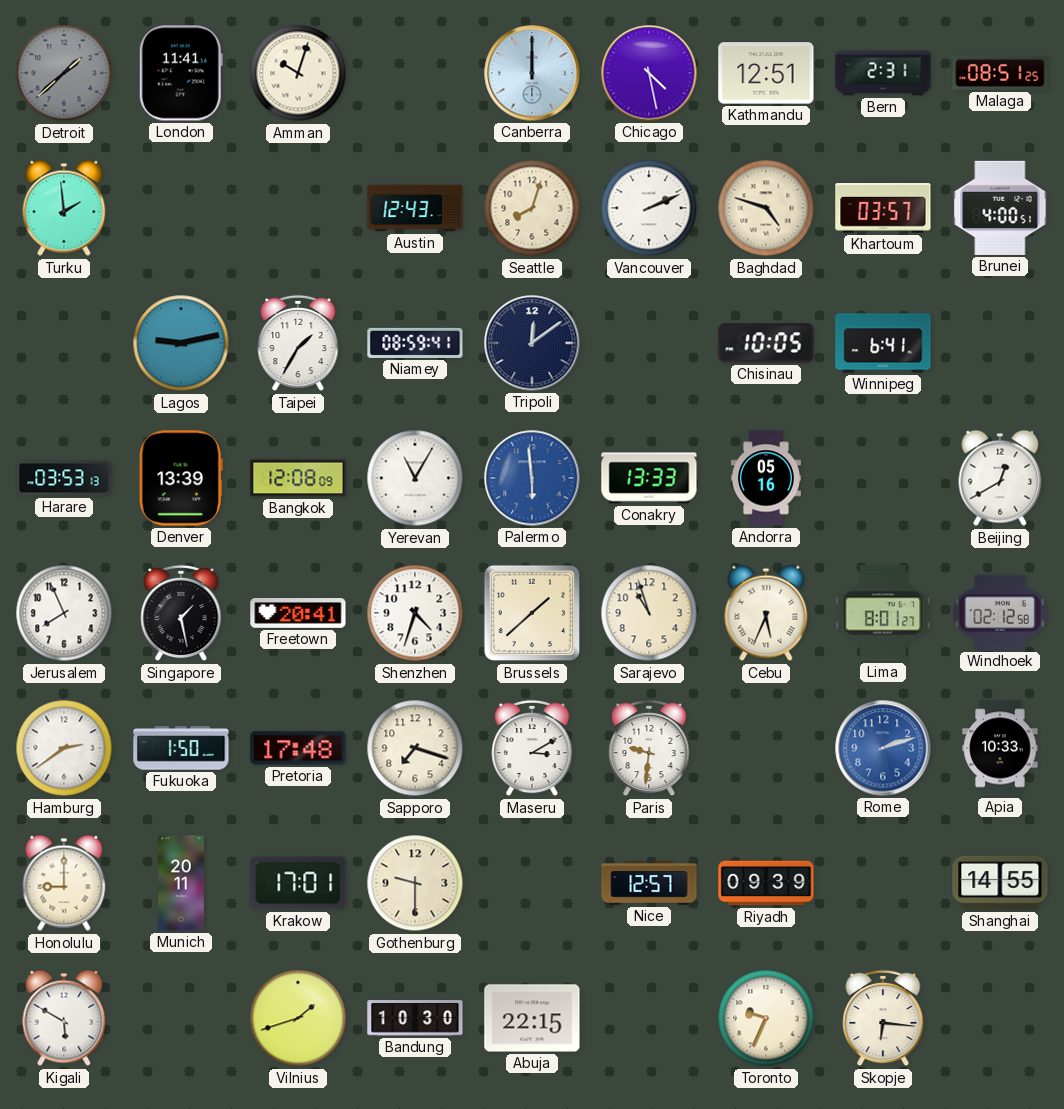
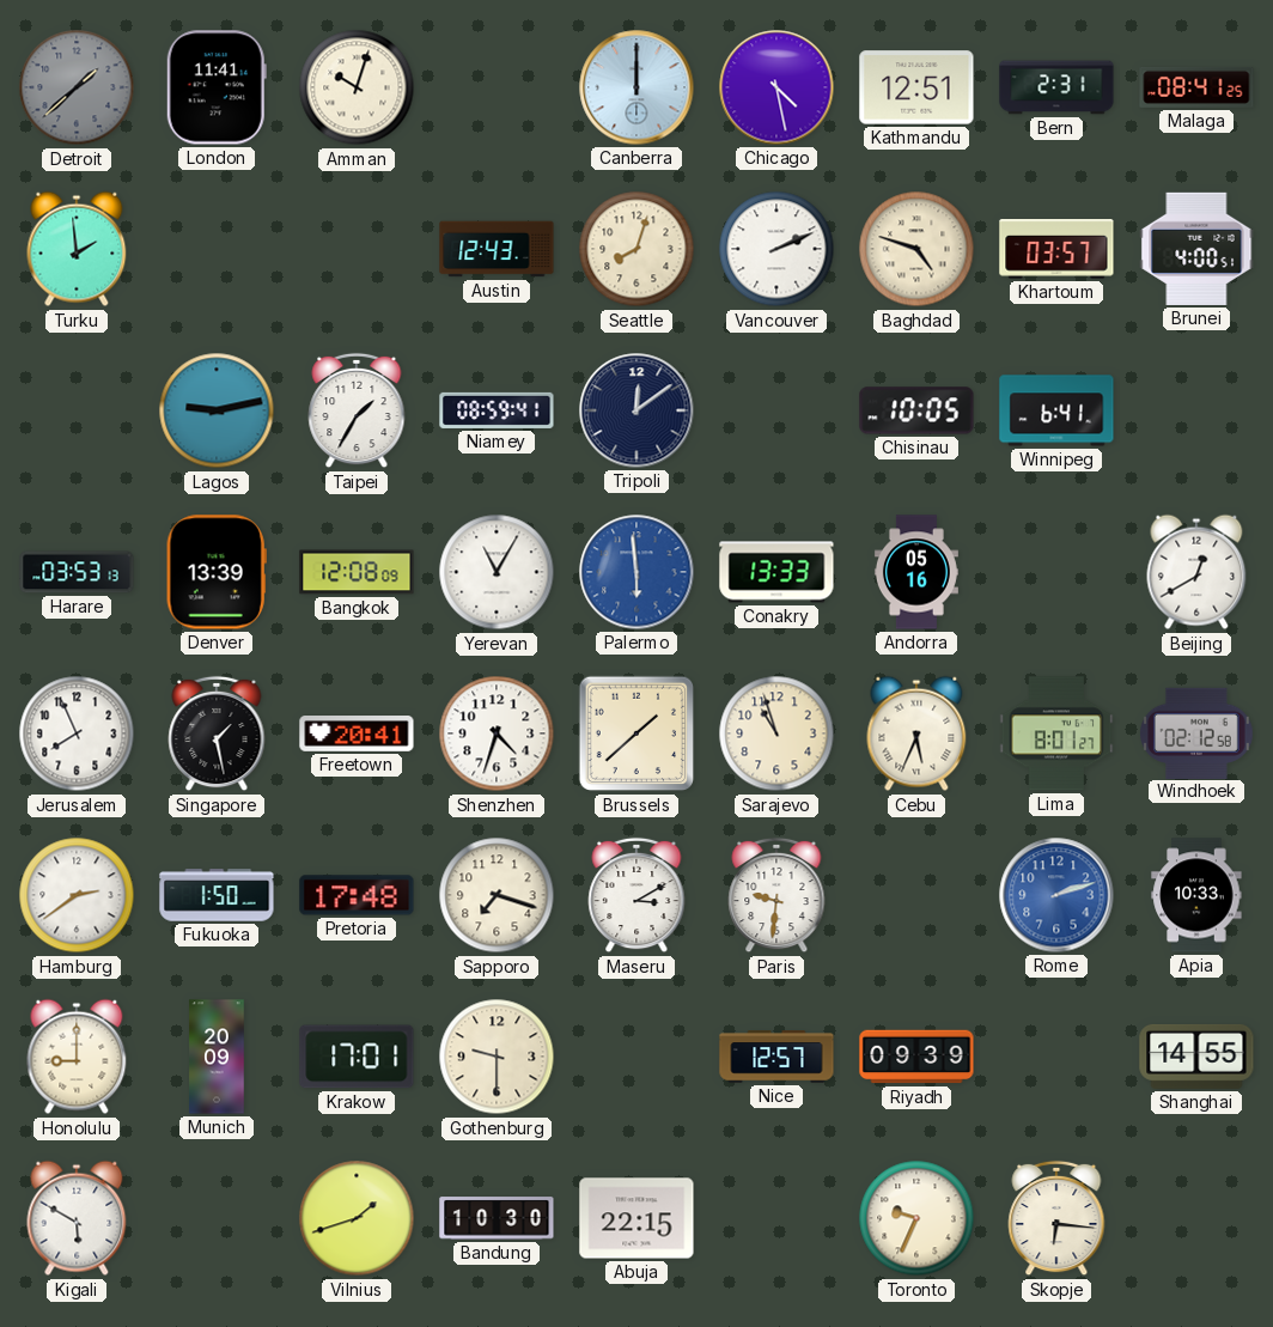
Malaga: 08:51 -> 08:41 (1196, 87)
Munich: 20:11 -> 20:09 (217, 1057)
